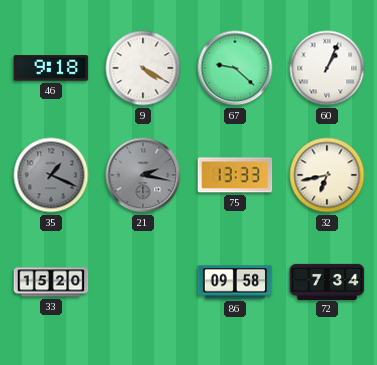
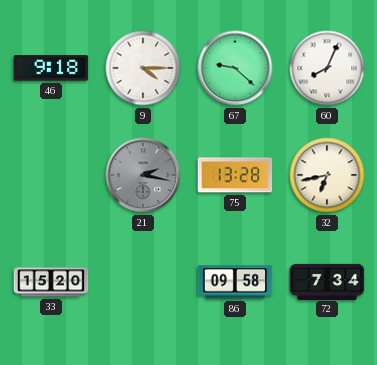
9: 4:20 -> 4:15 (143, 68)
60: 1:04 -> 8:04 (327, 68)
35: 1:19 -> none (51, 175)
75: 13:33 -> 13:28 (235, 175)
